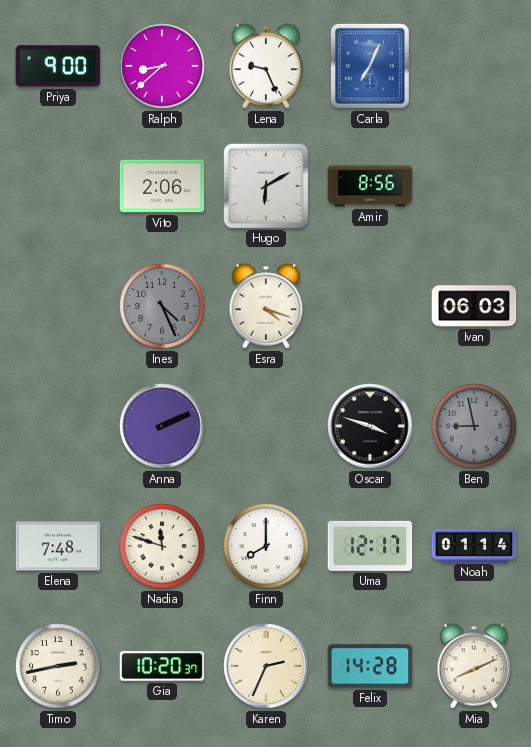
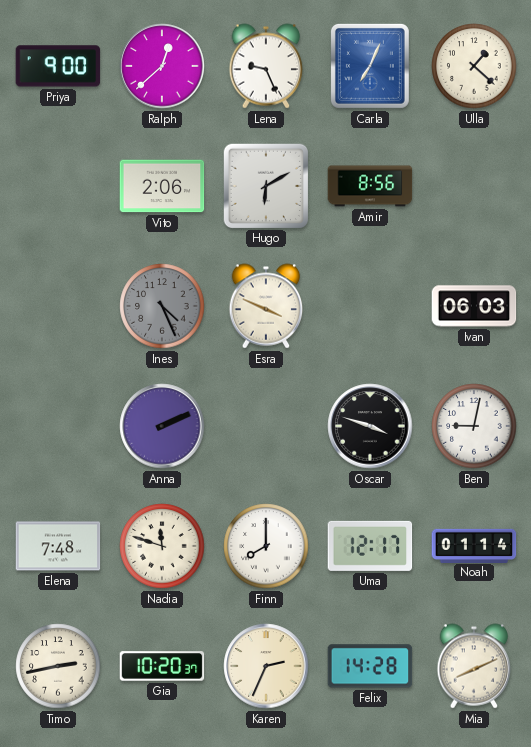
Ralph: 8:38 -> 12:38 (162, 66)
Ulla: none -> 1:22 (474, 66)
Esra: 4:18 -> 3:49 (266, 306)
Ben: 8:58 -> 9:02 (474, 426)
Ben dial: grey -> white (474, 426)
